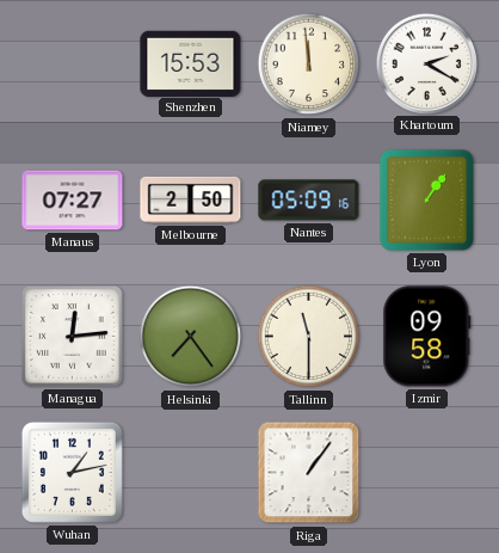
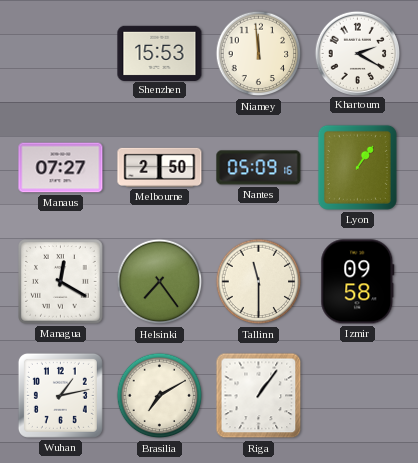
Managua: 12:14 -> 12:20 (61, 282)
Brasilia: none -> 7:10 (160, 396)
